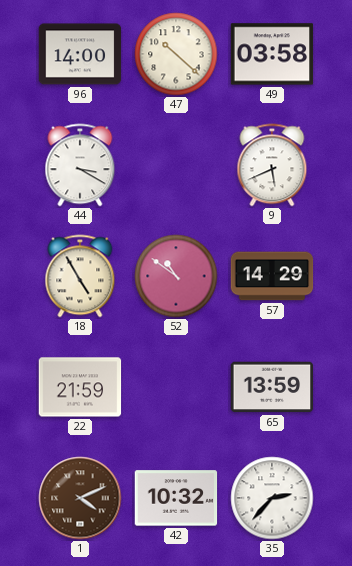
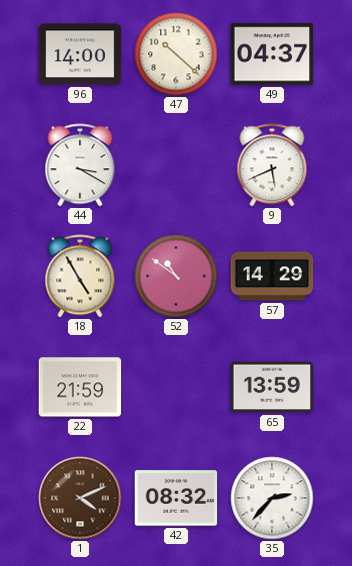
49: 03:58 -> 04:37 (272, 54)
42: 10:32 -> 08:32 (176, 498)
